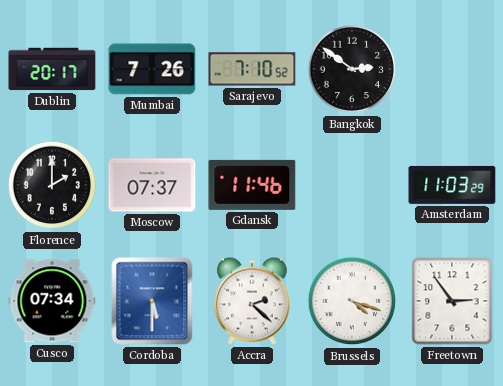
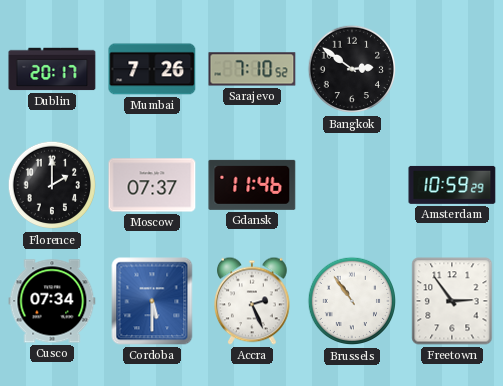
Amsterdam: 11:03 -> 10:59 (452, 185)
Accra: 2:22 -> 2:26 (253, 301)
Brussels: 4:18 -> 10:54 (352, 301)
